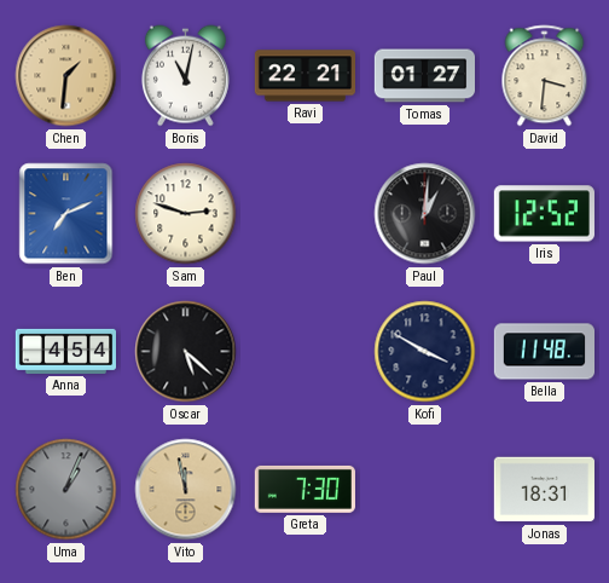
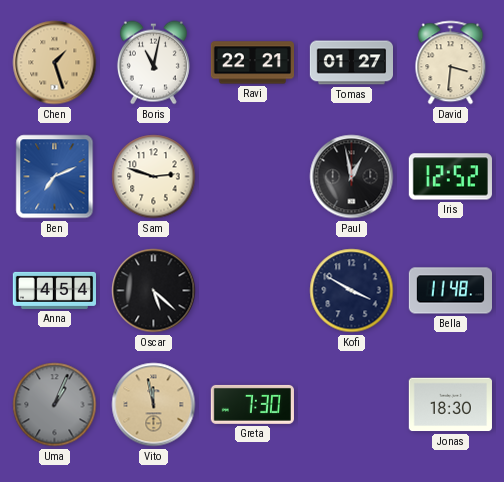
Chen: 1:31 -> 1:27 (55, 63)
Paul: 1:01 -> 12:58 (352, 177)
Jonas: 18:31 -> 18:30 (450, 405)
